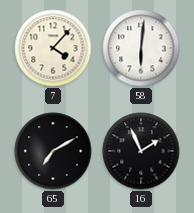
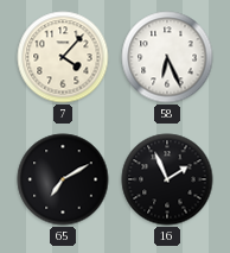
58: 6:01 -> 6:26 (167, 57)
